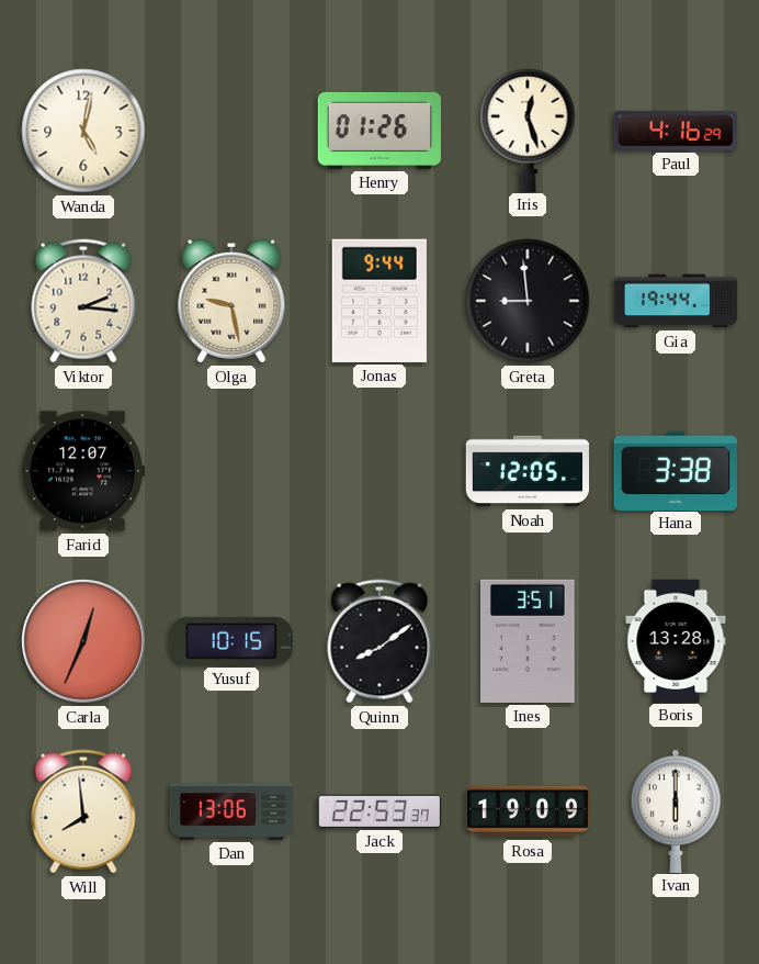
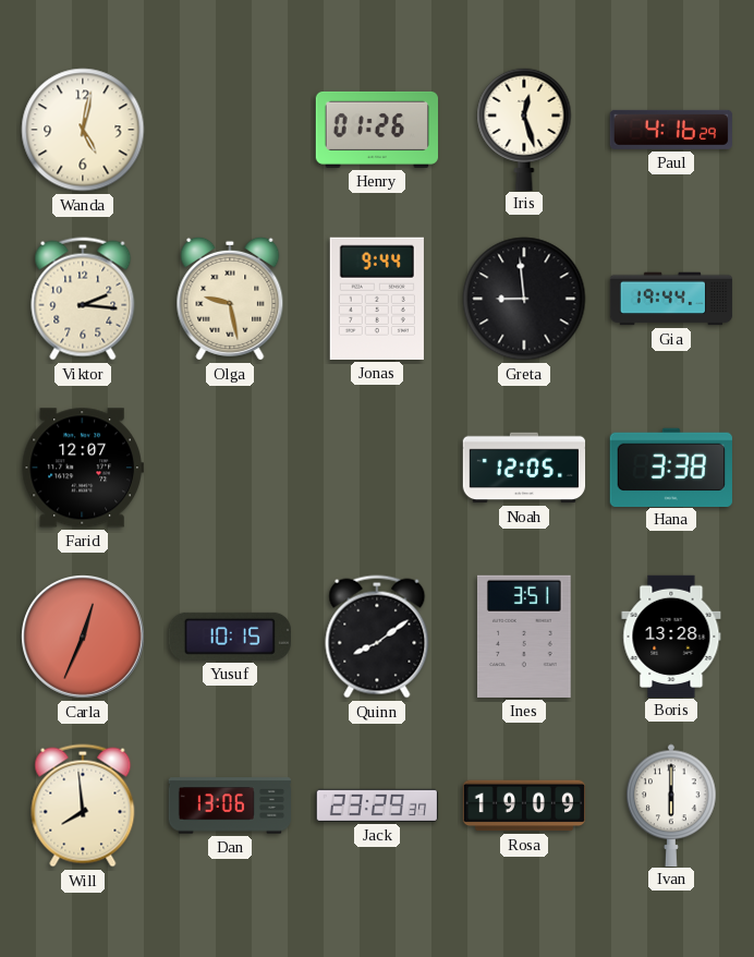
Jack: 22:53 -> 23:29 (376, 805)
